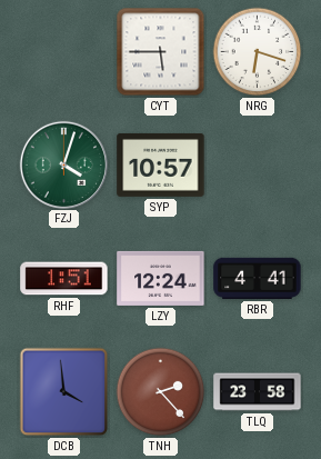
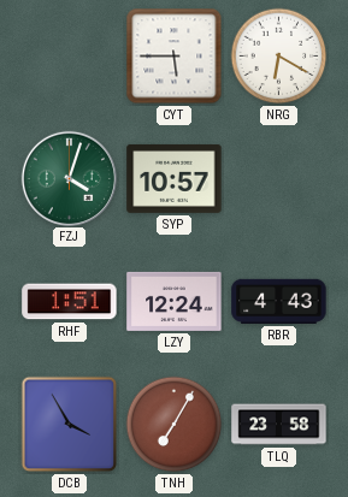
NRG: 6:18 -> 6:20 (279, 57)
RBR: 4:41 -> 4:43 (279, 301)
DCB: 3:59 -> 3:55 (70, 425)
TNH: 2:23 -> 7:05 (175, 425)
